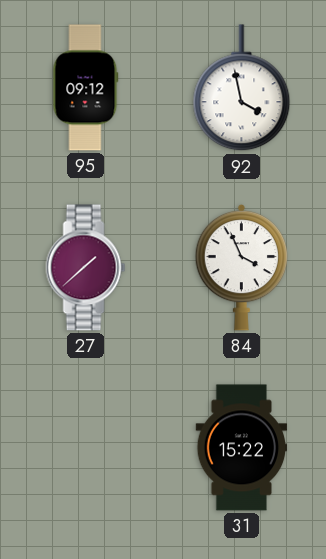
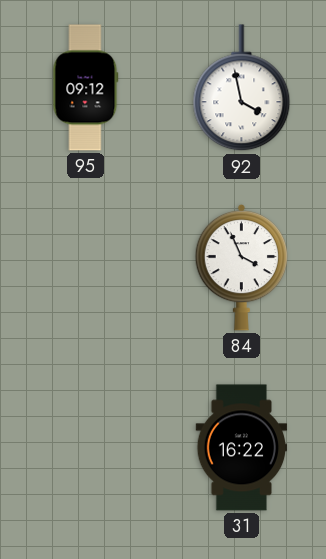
27: 1:38 -> none (86, 268)
31: 15:22 -> 16:22 (242, 448)
